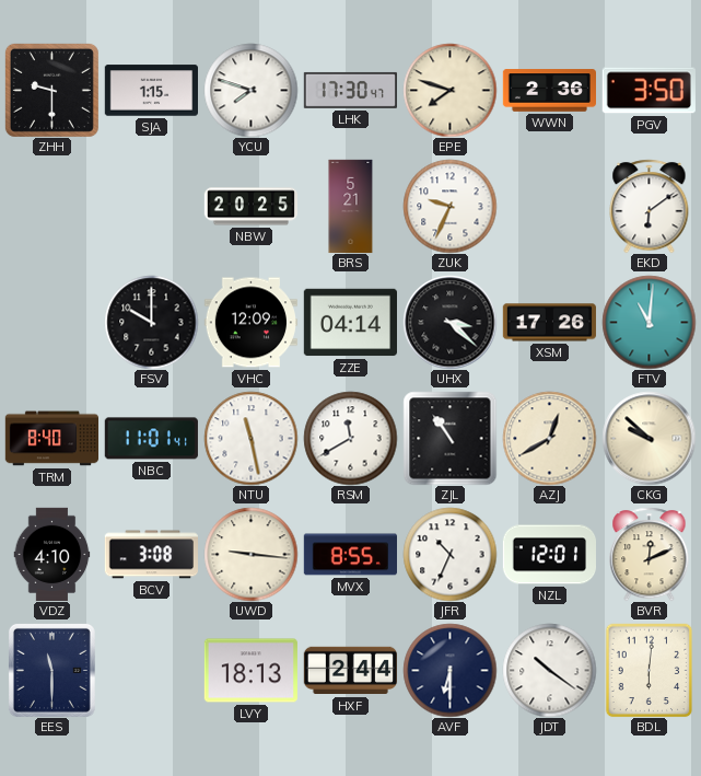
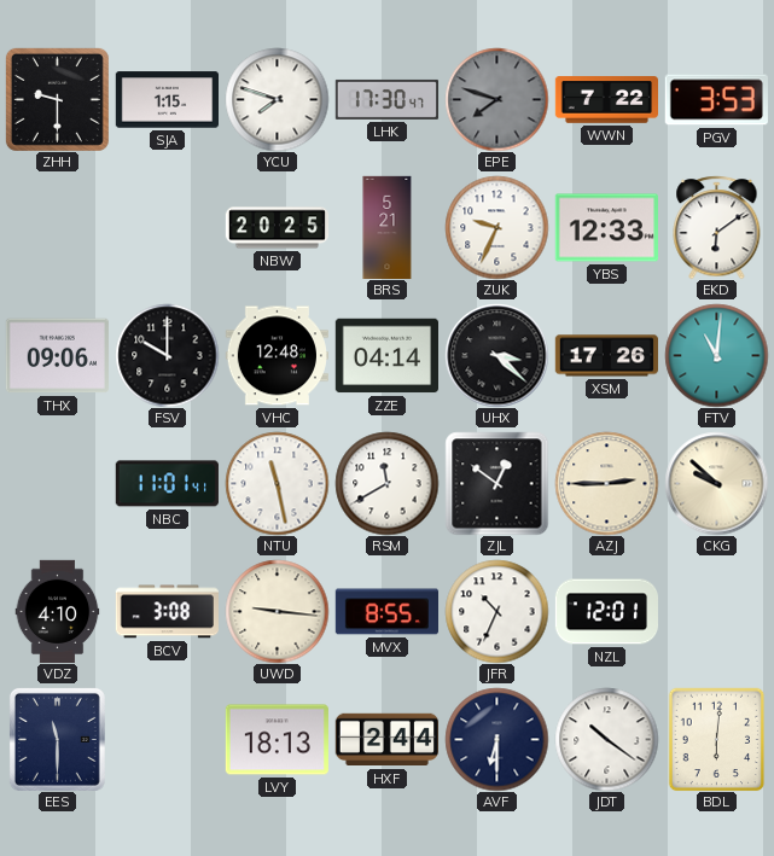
EPE dial: cream -> grey (496, 99)
WWN: 2:36 -> 7:22 (606, 100)
PGV: 3:50 -> 3:53 (716, 100)
YBS: none -> 12:33 (606, 228)
THX: none -> 09:06 (57, 356)
VHC: 12:09 -> 12:48 (277, 356)
TRM: 8:40 -> none (51, 439)
ZJL: 10:54 -> 12:51 (496, 483)
AZJ: 12:40 -> 2:45 (606, 483)
BVR: 12:11 -> none (650, 554)
